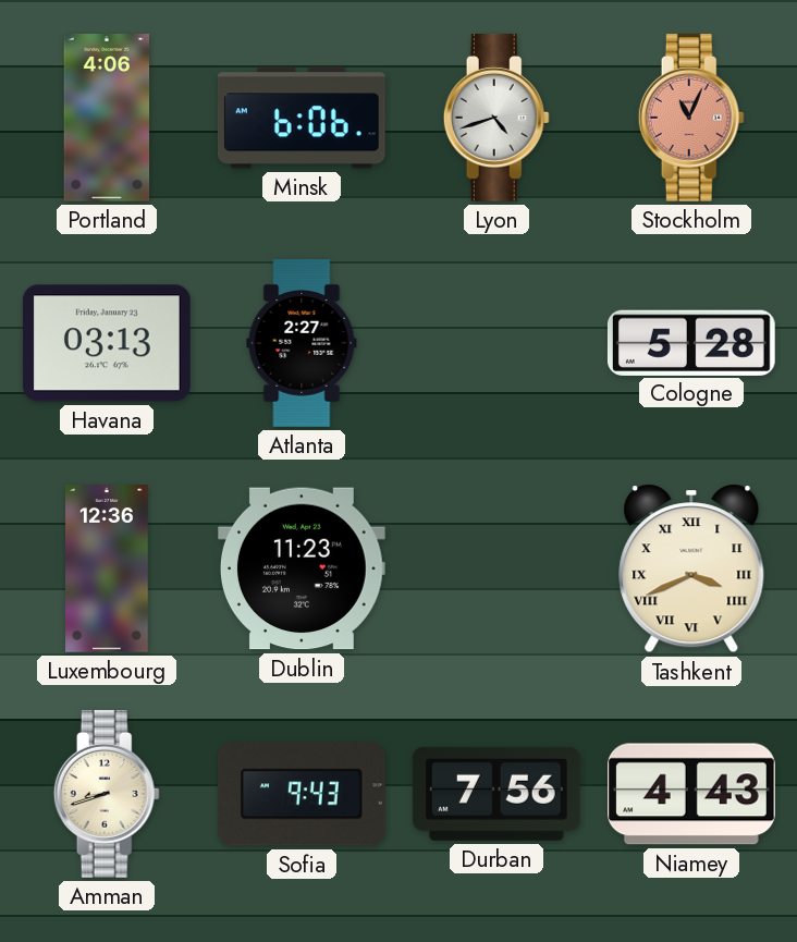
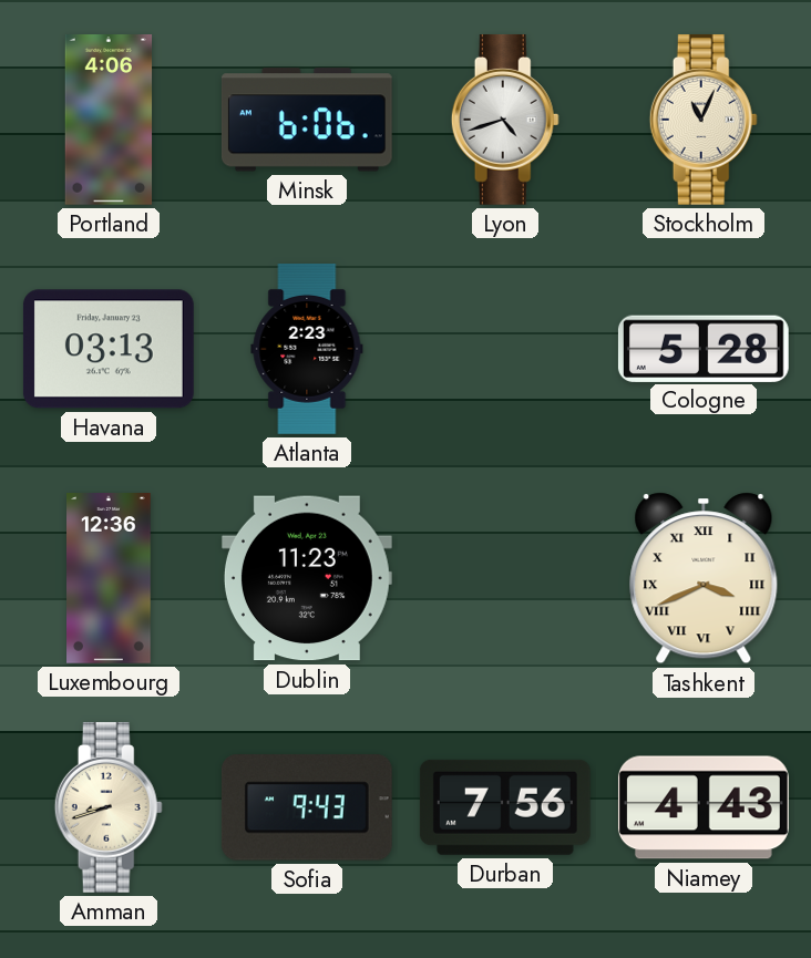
Stockholm dial: salmon -> cream (704, 120)
Atlanta: 2:27 -> 2:23 (307, 350)
